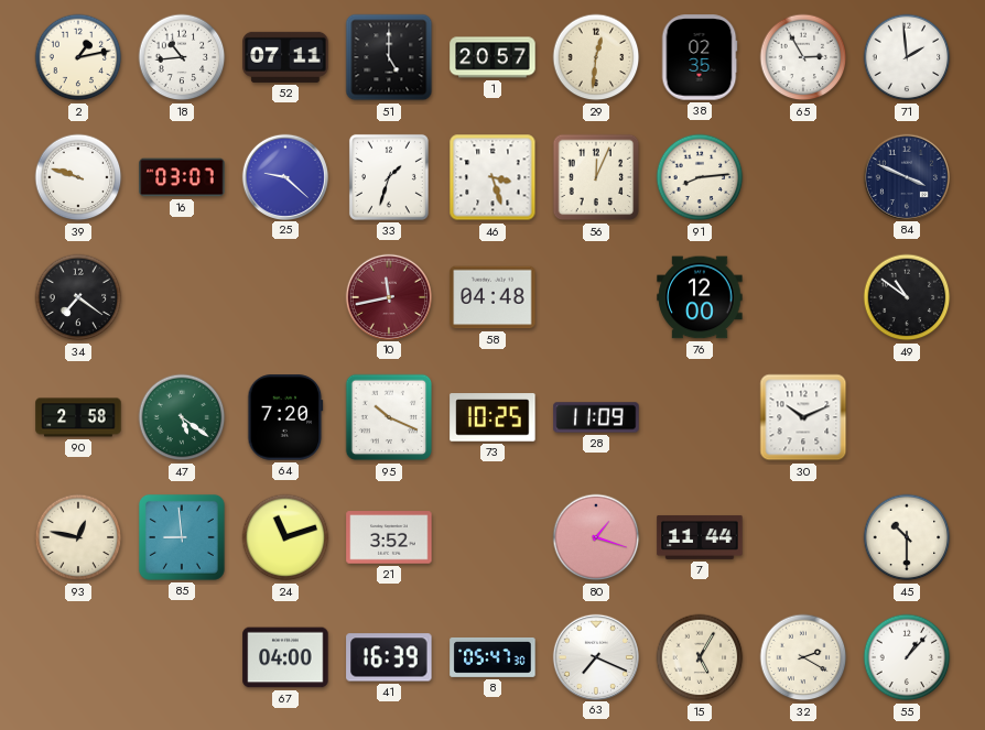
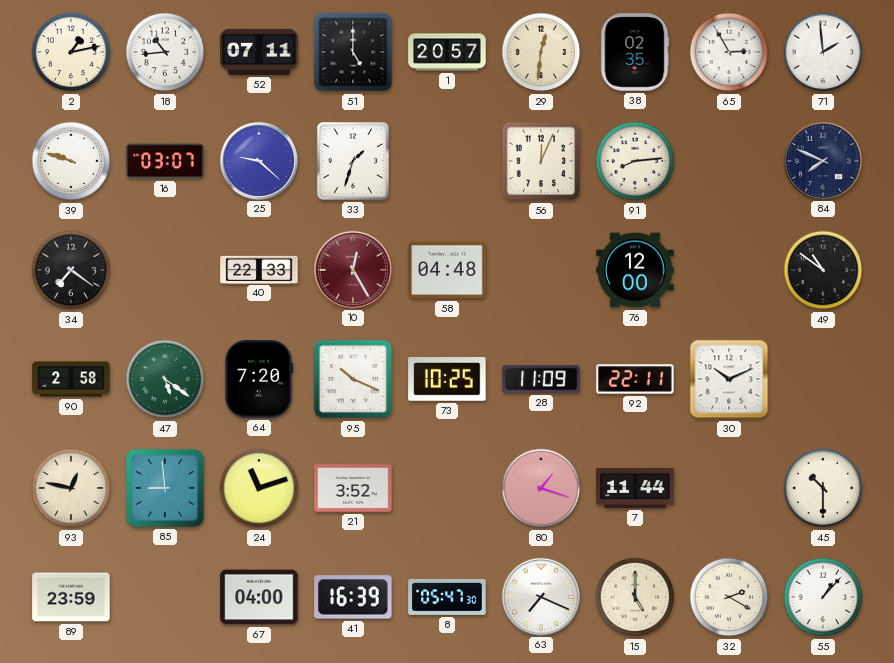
46: 3:27 -> none (492, 177)
84: 3:49 -> 7:49 (822, 160)
40: none -> 22:33 (259, 269)
10: 11:43 -> 12:25 (352, 269)
92: none -> 22:11 (635, 379)
89: none -> 23:59 (71, 597)
15: 5:05 -> 5:00 (635, 597)
